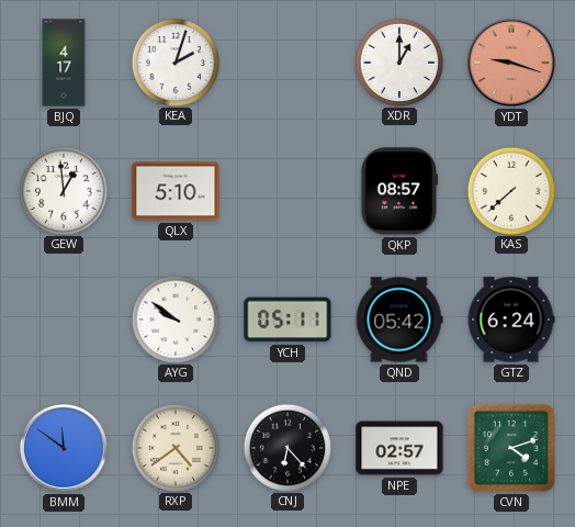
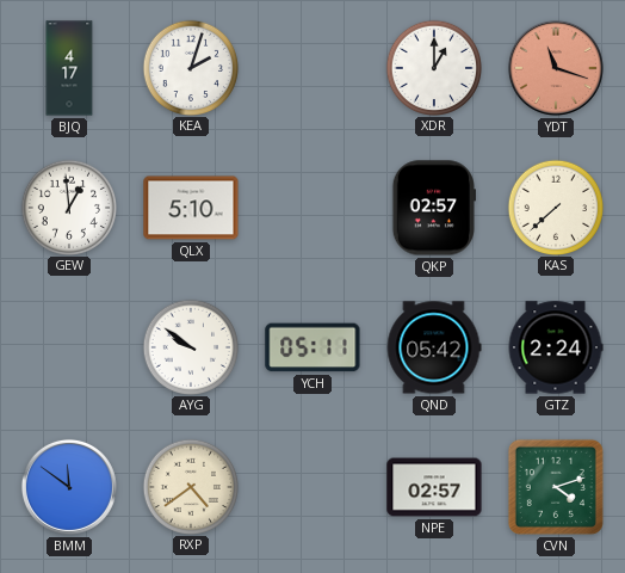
YDT: 9:18 -> 11:18 (556, 68)
QKP: 08:57 -> 02:57 (433, 208)
GTZ: 6:24 -> 2:24 (556, 347)
CNJ: 6:23 -> none (286, 447)
